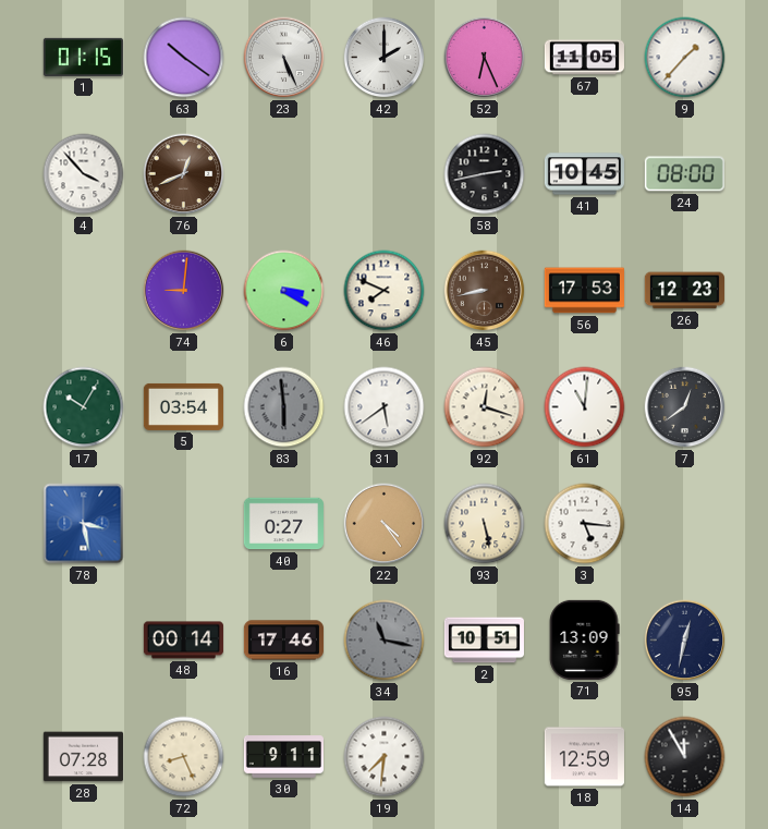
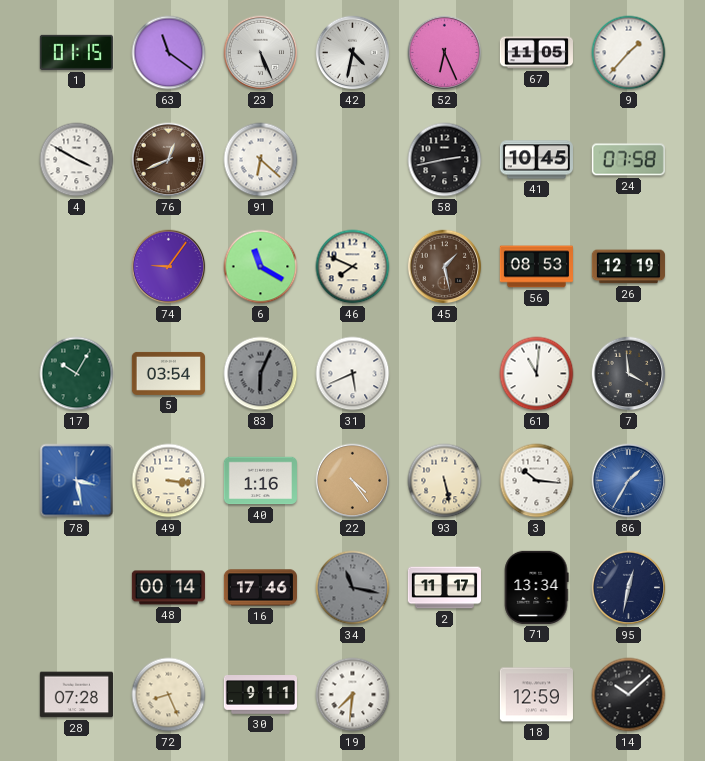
63: 10:21 -> 11:21 (169, 53)
42: 2:00 -> 4:32 (353, 53)
4: 3:53 -> 3:50 (77, 160)
91: none -> 6:22 (261, 160)
24: 08:00 -> 07:58 (628, 160)
74: 9:01 -> 9:06 (169, 267)
6: 3:20 -> 11:20 (261, 267)
45: 8:43 -> 1:28 (445, 267)
56: 17:53 -> 08:53 (536, 267)
26: 12:23 -> 12:19 (628, 267)
83: 5:59 -> 6:04 (261, 374)
31: 5:39 -> 5:41 (353, 374)
92: 12:18 -> none (485, 407)
7: 12:39 -> 3:59 (629, 374)
49: none -> 3:16 (169, 481)
40: 0:27 -> 1:16 (260, 481)
3: 5:16 -> 10:16 (537, 481)
86: none -> 1:35 (629, 481)
2: 10:51 -> 11:17 (444, 588)
71: 13:09 -> 13:34 (536, 587)
14: 11:55 -> 10:08 (629, 695)
